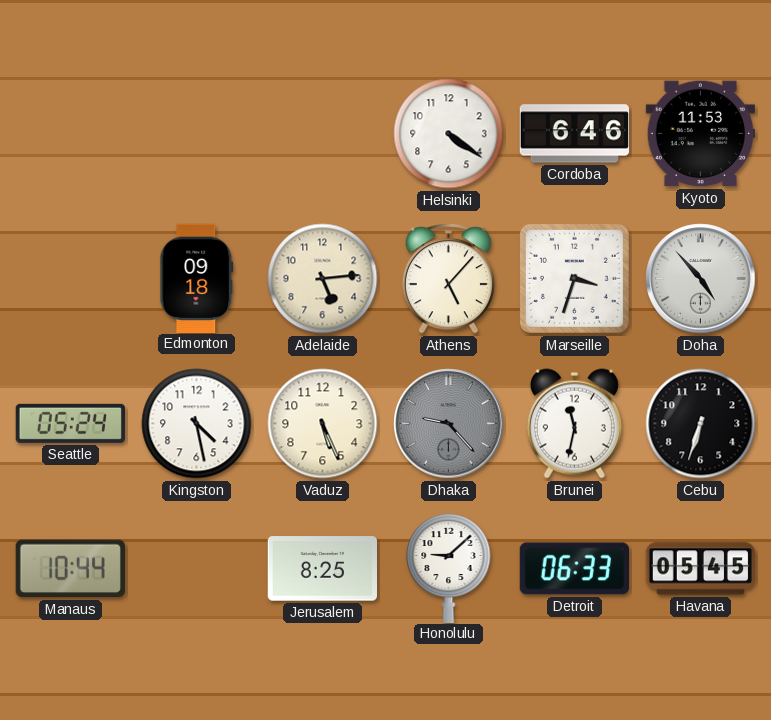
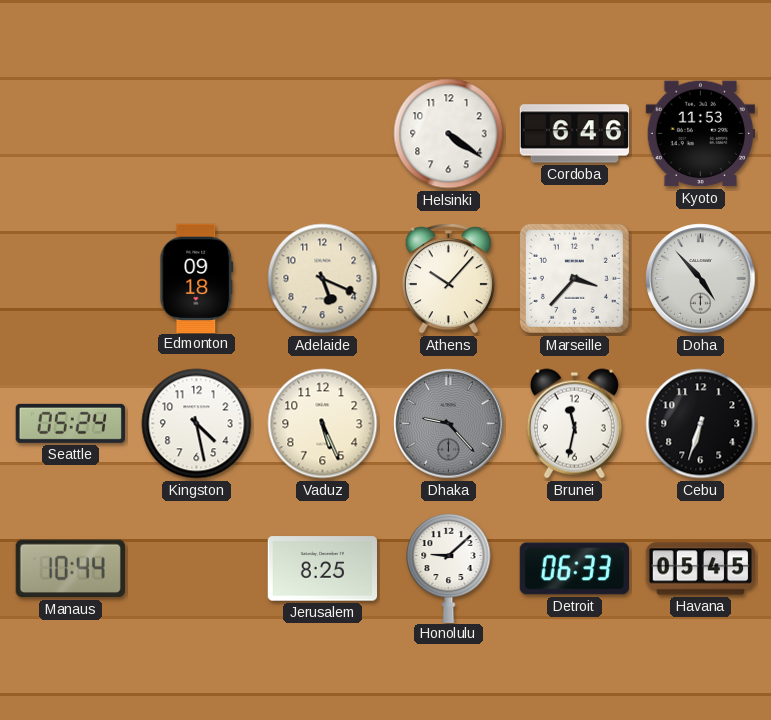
Adelaide: 5:14 -> 5:19 (323, 279)
Athens: 5:07 -> 10:07 (448, 279)
Marseille: 3:33 -> 3:37 (574, 278)
